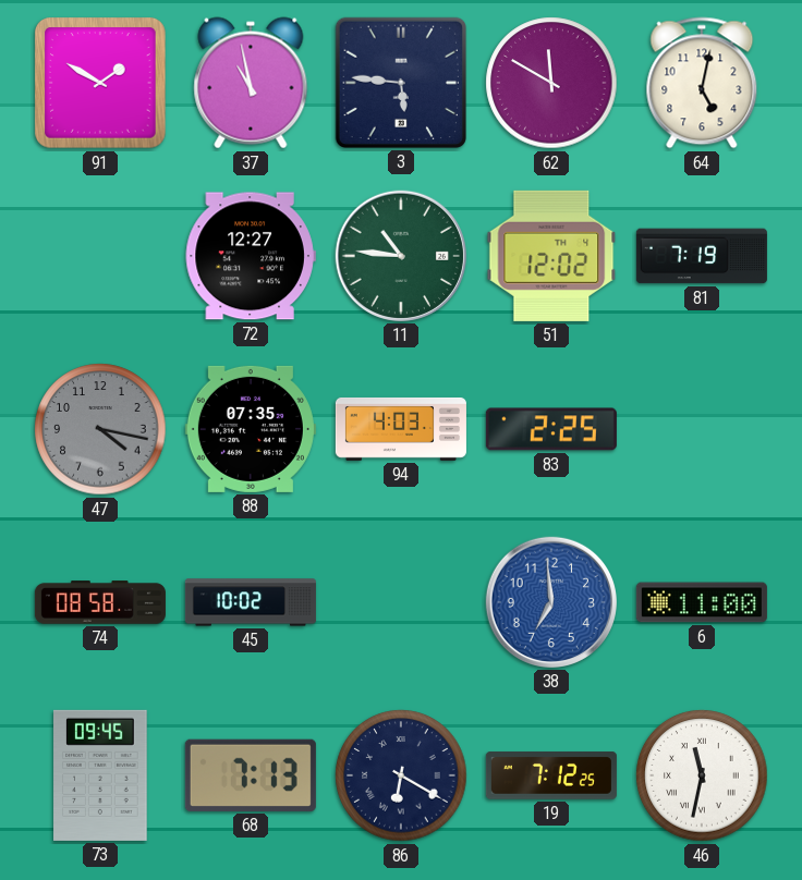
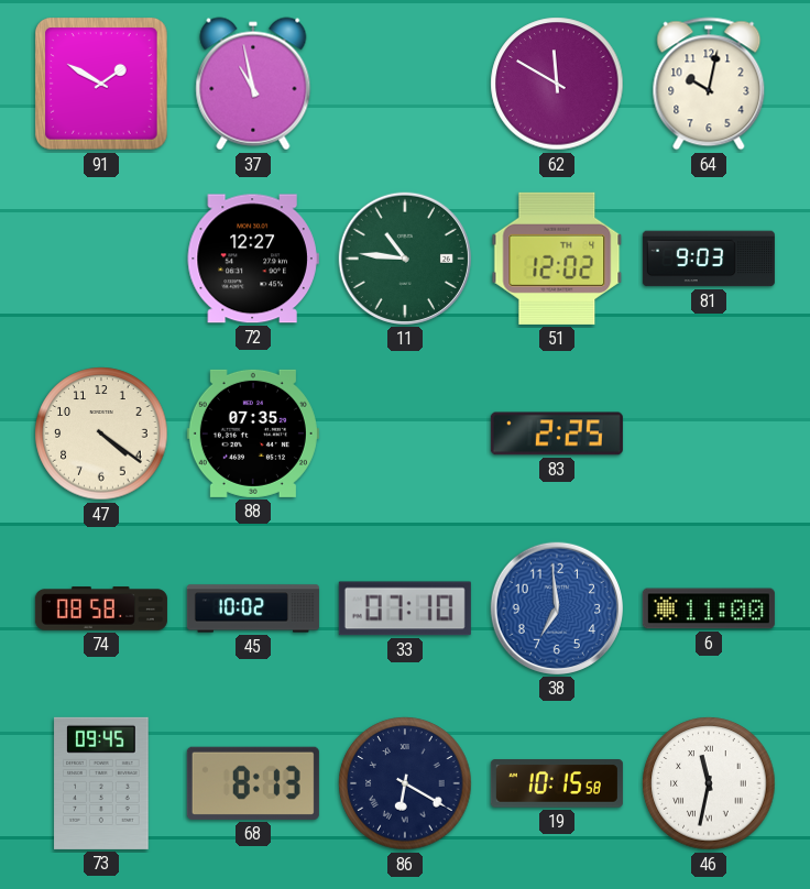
3: 5:46 -> none (401, 83)
64: 5:02 -> 10:02 (709, 84)
81: 7:19 -> 9:03 (709, 259)
47: 4:17 -> 4:21 (101, 433)
47 dial: grey -> cream (101, 433)
94: 4:03 -> none (401, 429)
33: none -> 07:10 (405, 608)
68: 7:13 -> 8:13 (253, 783)
19: 7:12 -> 10:15 (557, 783)
